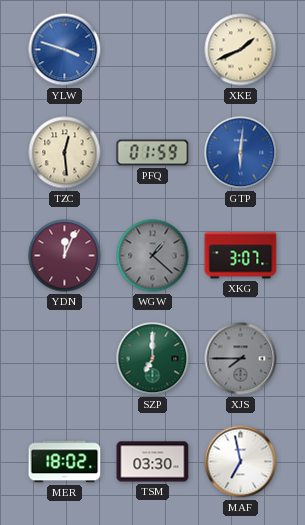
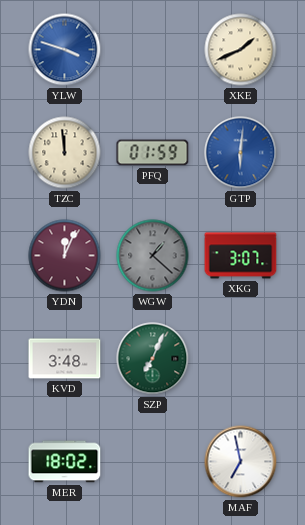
TZC: 12:29 -> 11:59 (65, 153)
KVD: none -> 3:48 (65, 359)
SZP: 7:00 -> 7:04 (153, 359)
XJS: 7:45 -> none (241, 359)
TSM: 03:30 -> none (153, 462)
